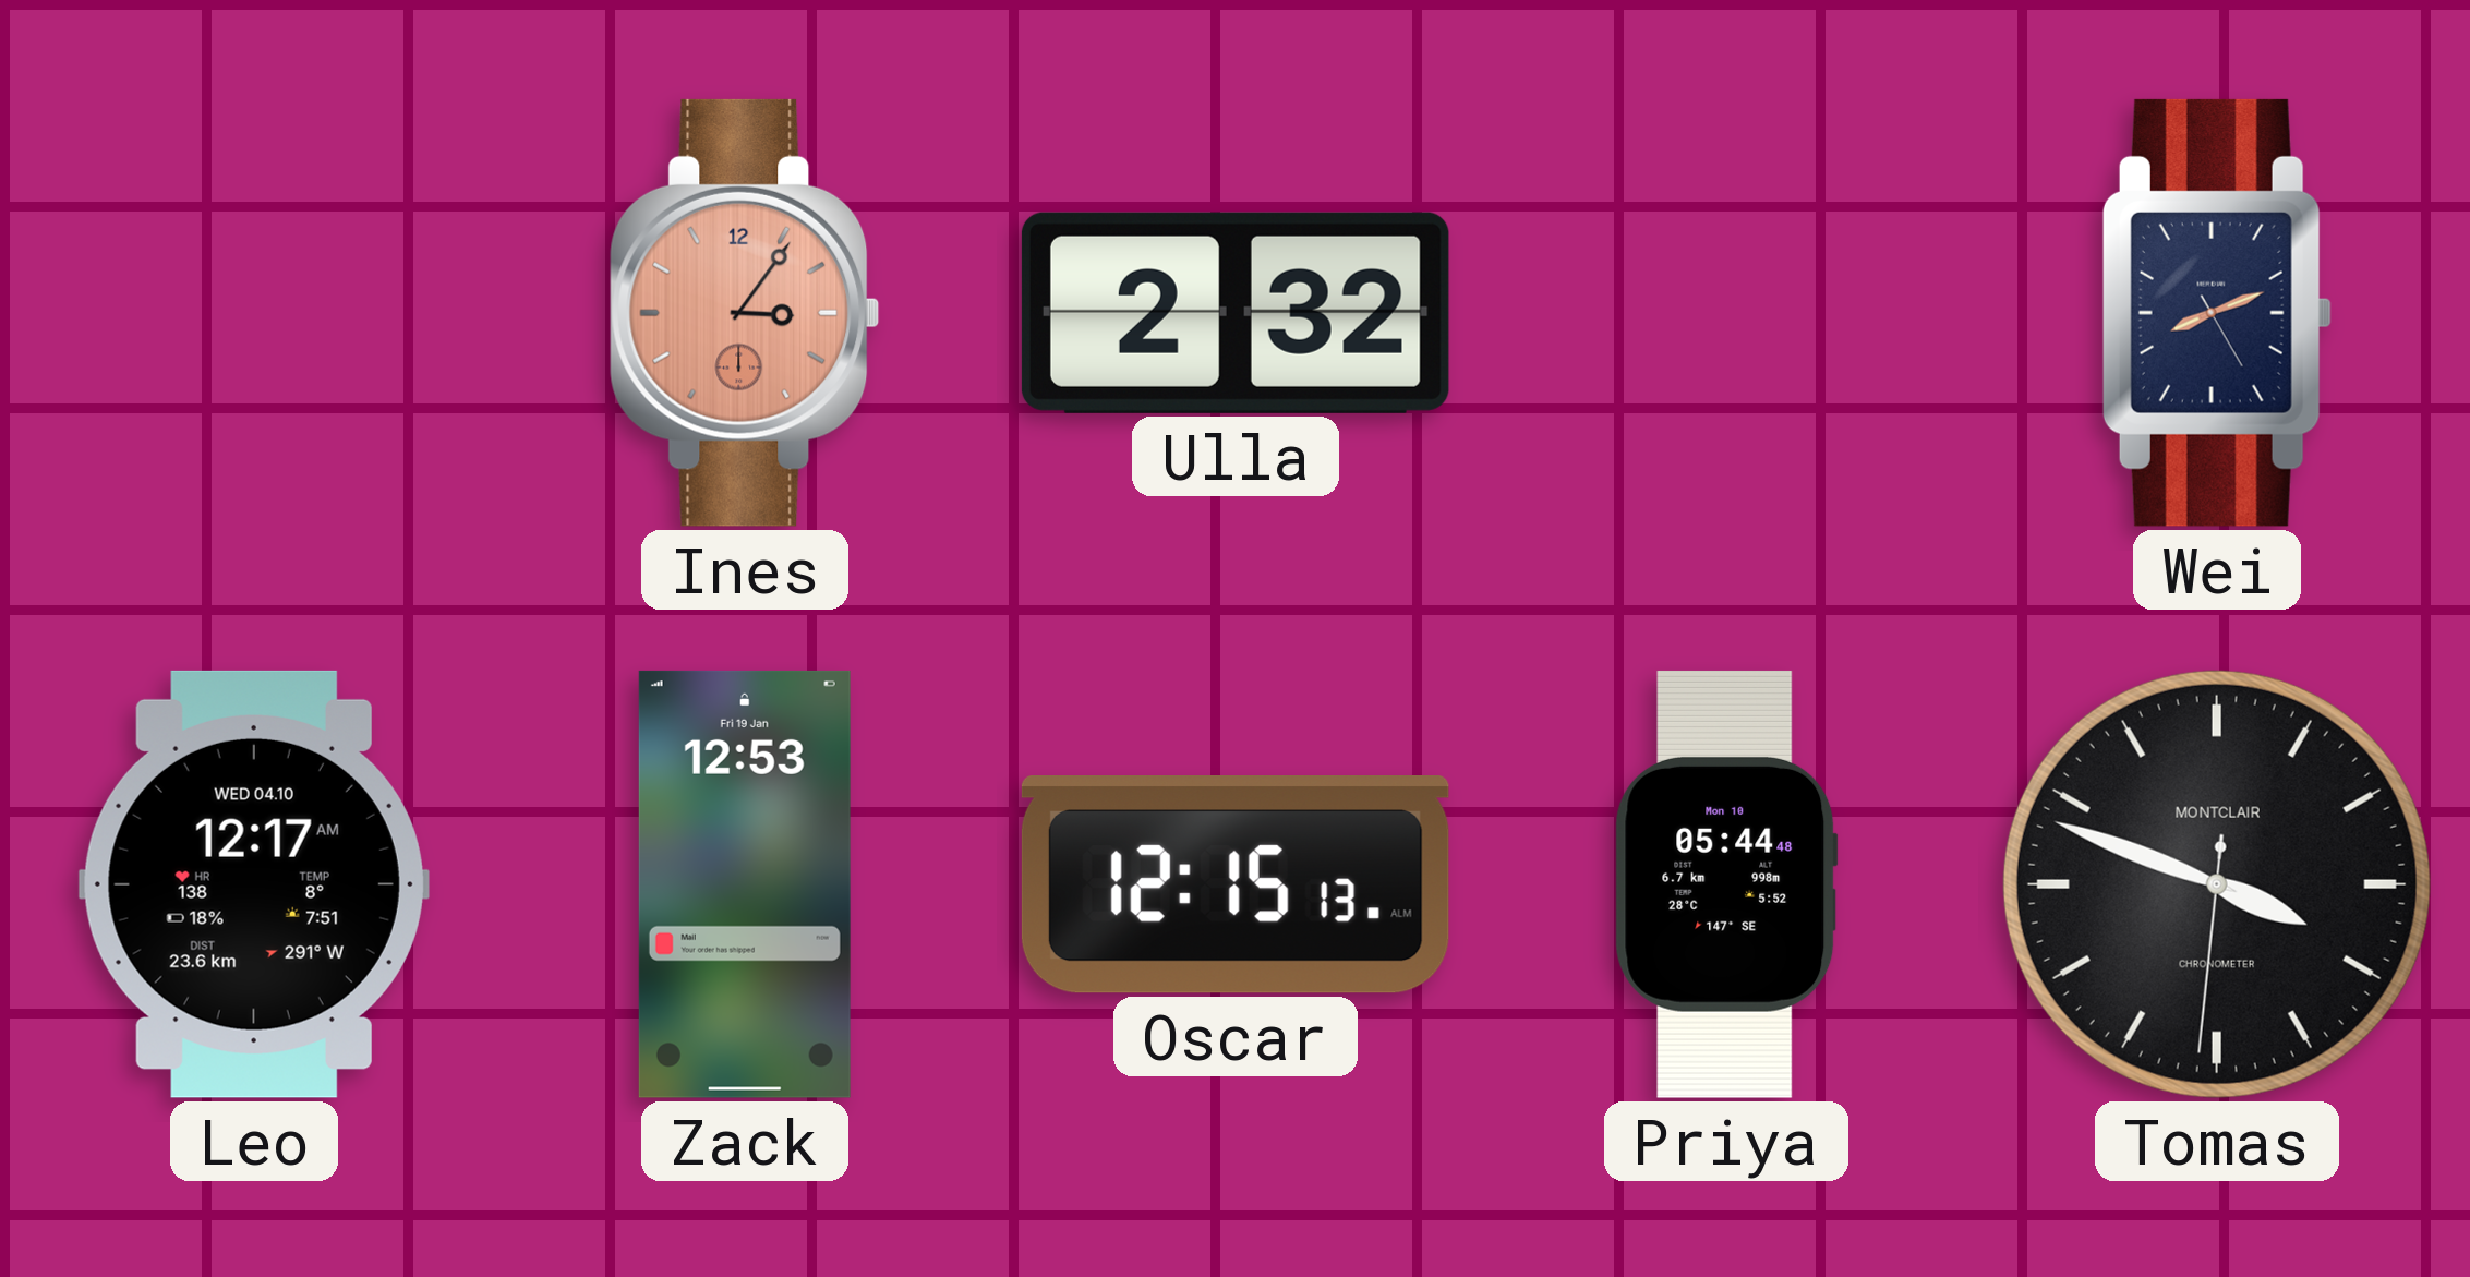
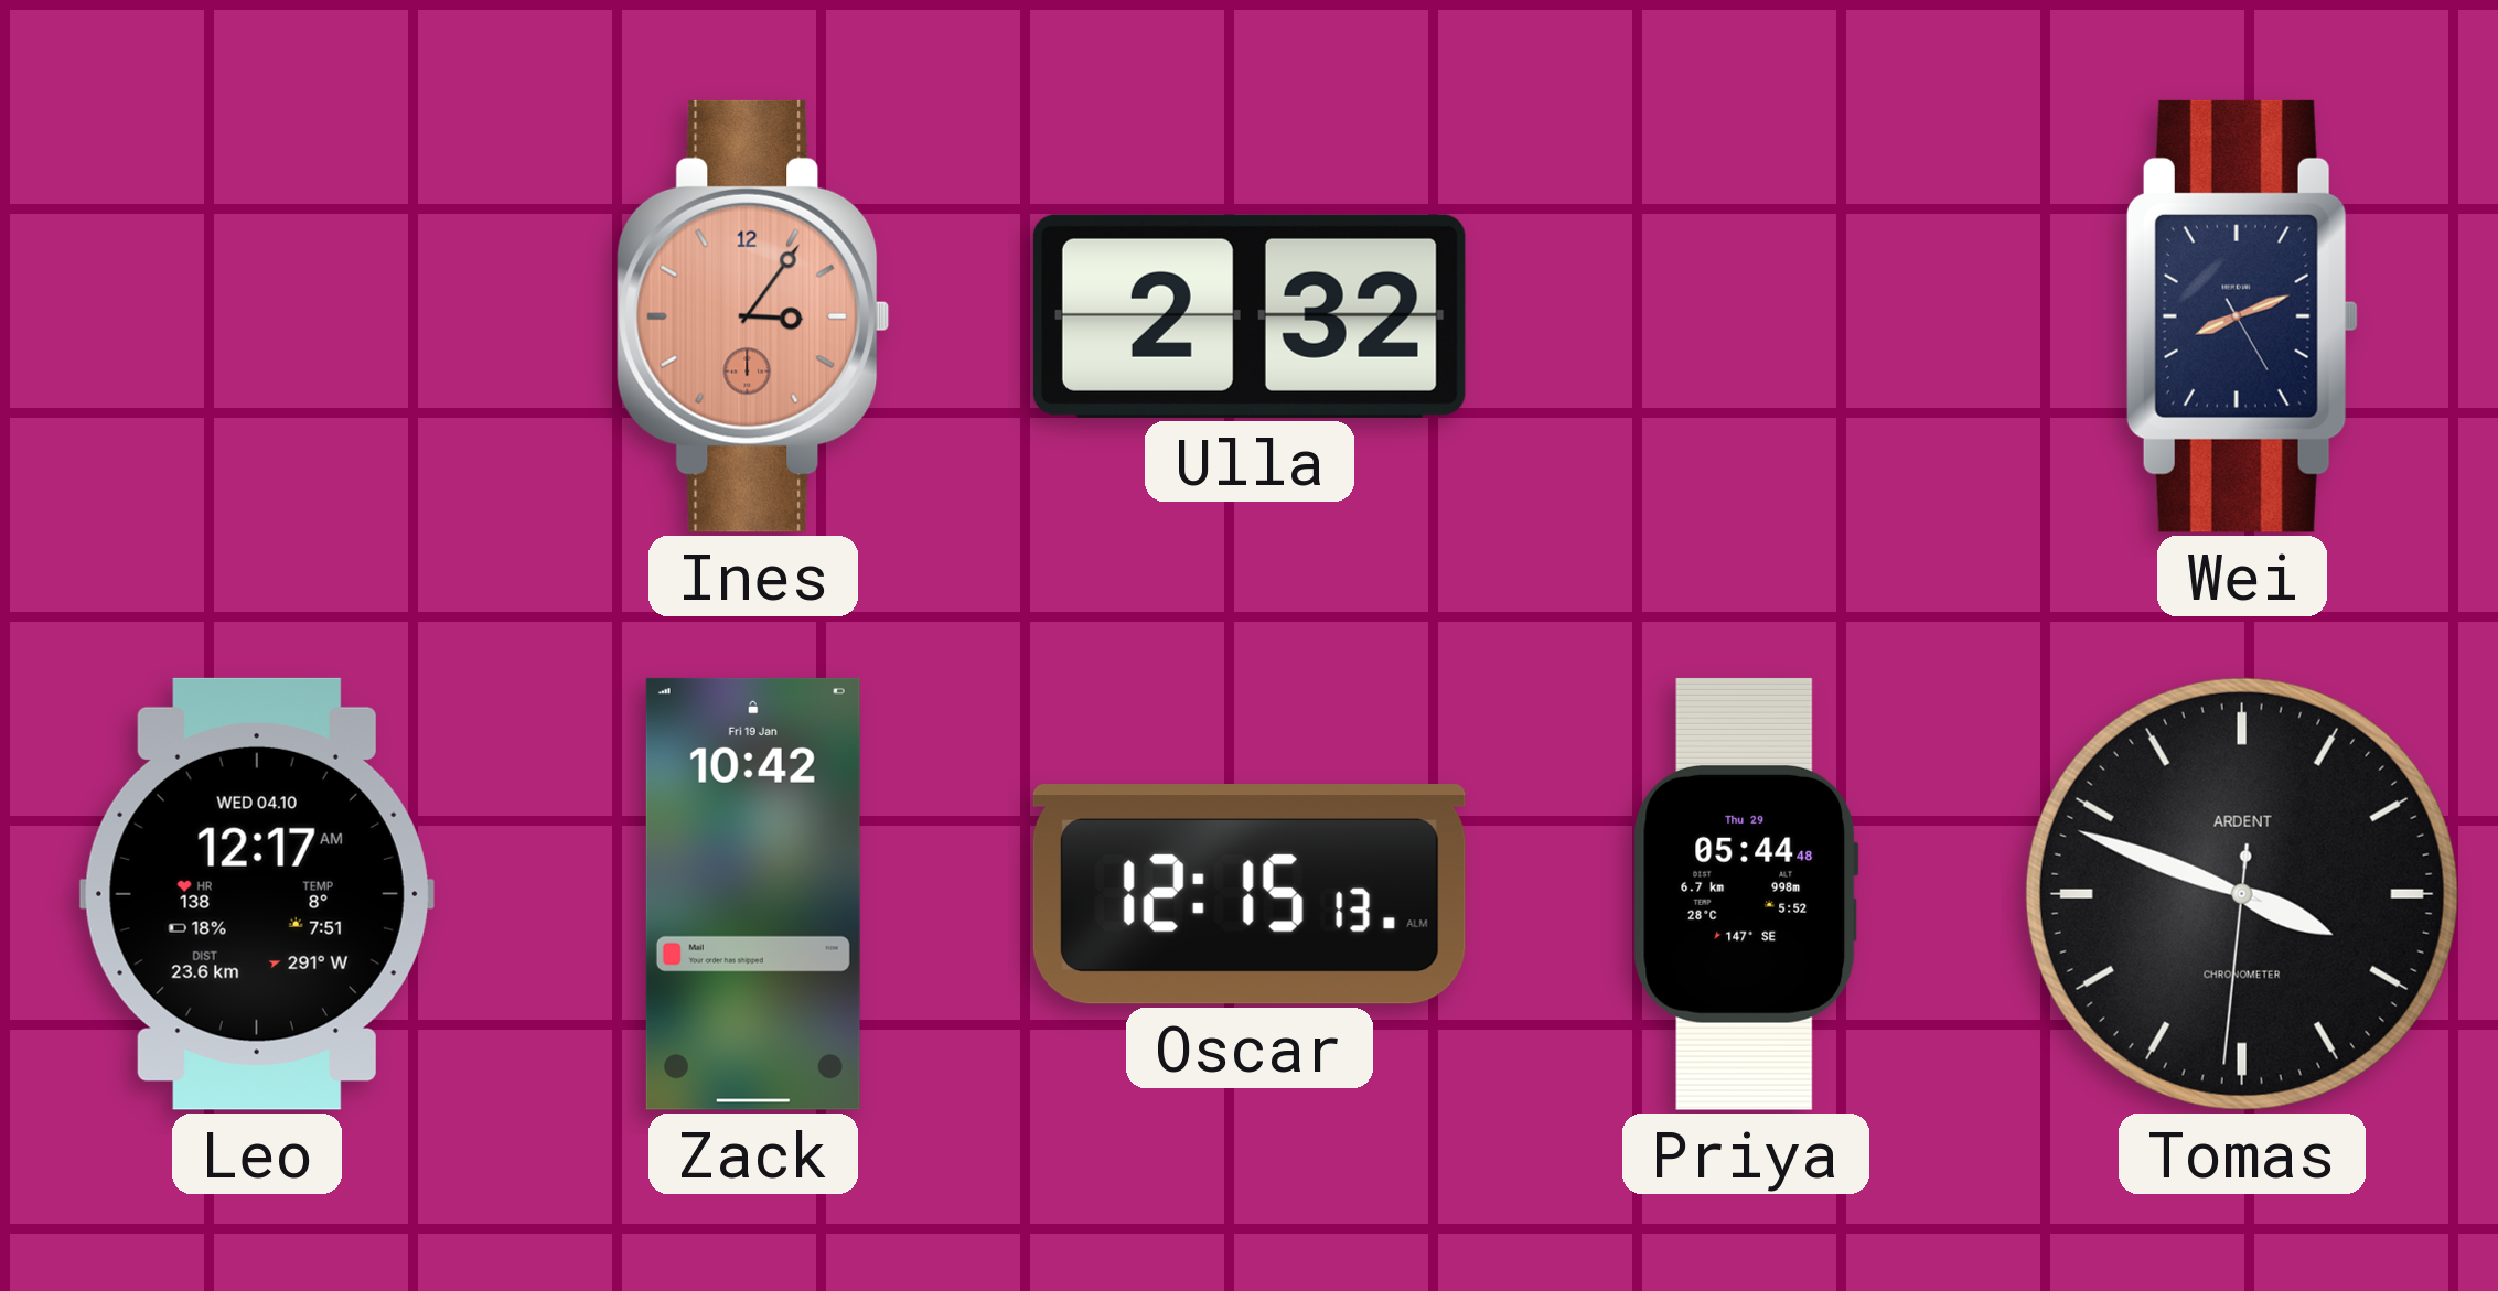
Zack: 12:53 -> 10:42 (753, 894)
Priya date: Mon 10 -> Thu 29 (1746, 894)
Tomas brand: MONTCLAIR -> ARDENT (2242, 894)
